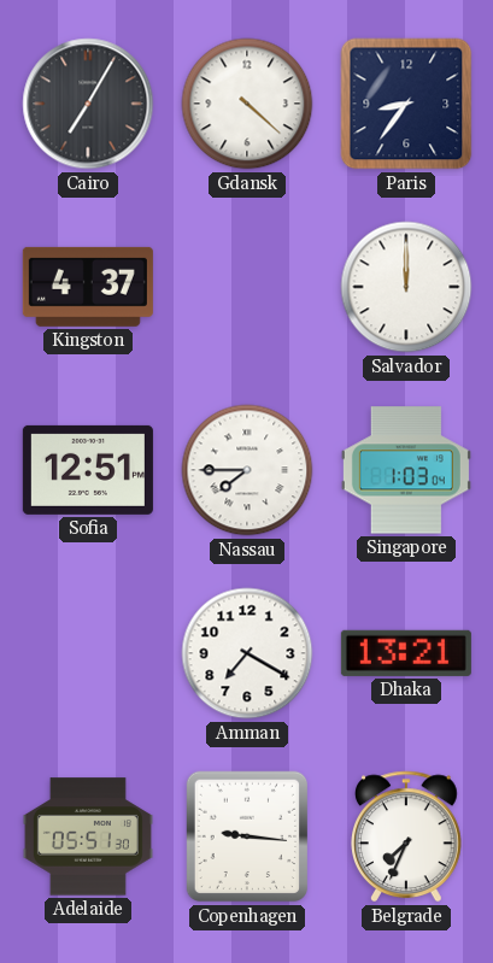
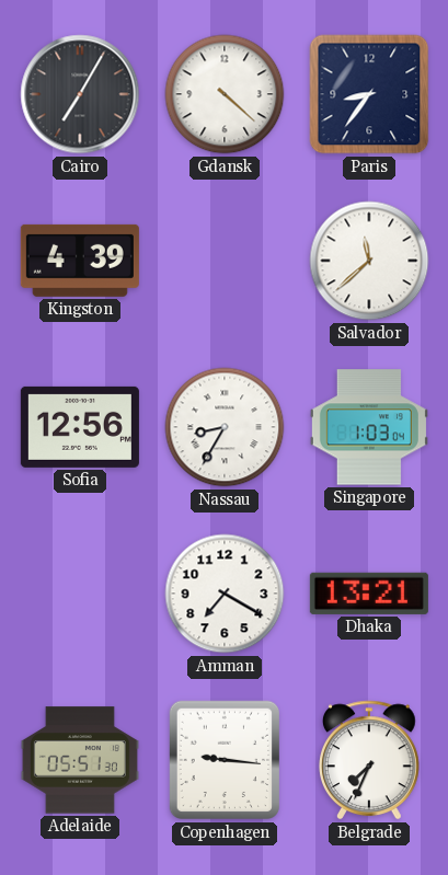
Kingston: 4:37 -> 4:39 (80, 261)
Salvador: 12:00 -> 11:38 (369, 261)
Sofia: 12:51 -> 12:56 (80, 427)
Nassau: 7:45 -> 8:35 (225, 427)
